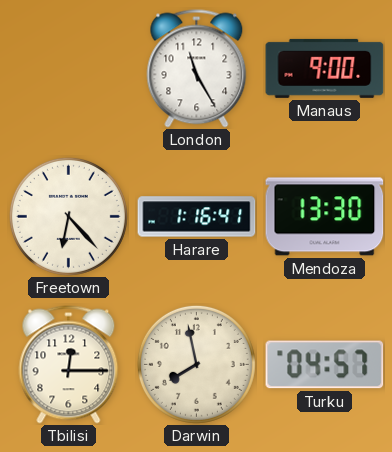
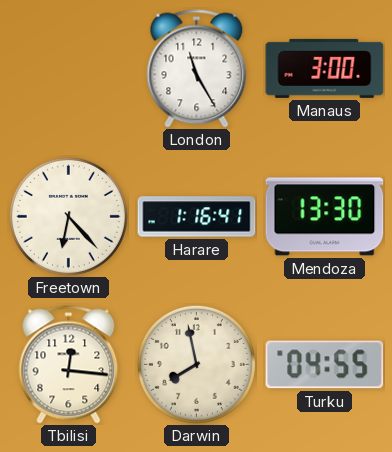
Manaus: 9:00 -> 3:00 (325, 68)
Tbilisi: 12:15 -> 12:16 (69, 365)
Turku: 04:57 -> 04:55 (325, 365)
